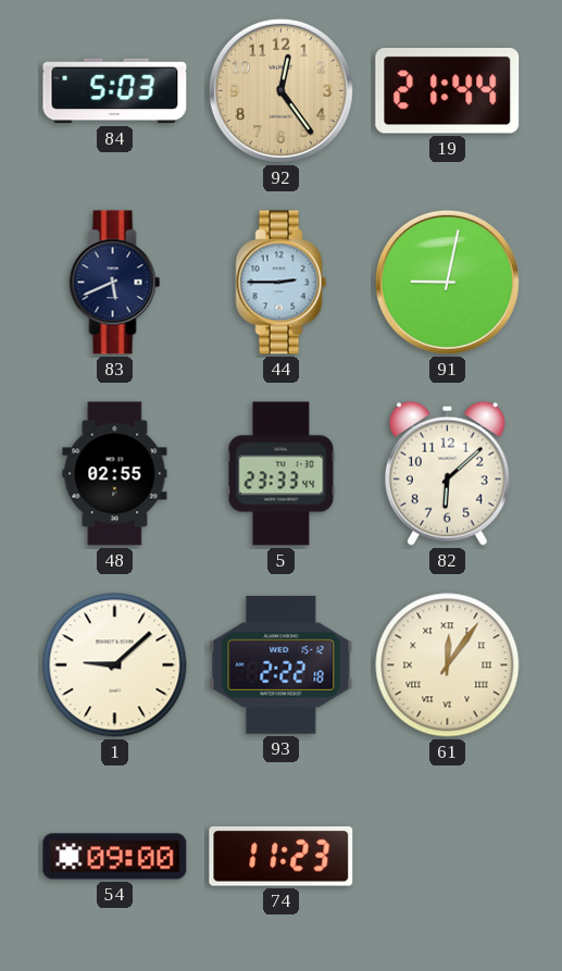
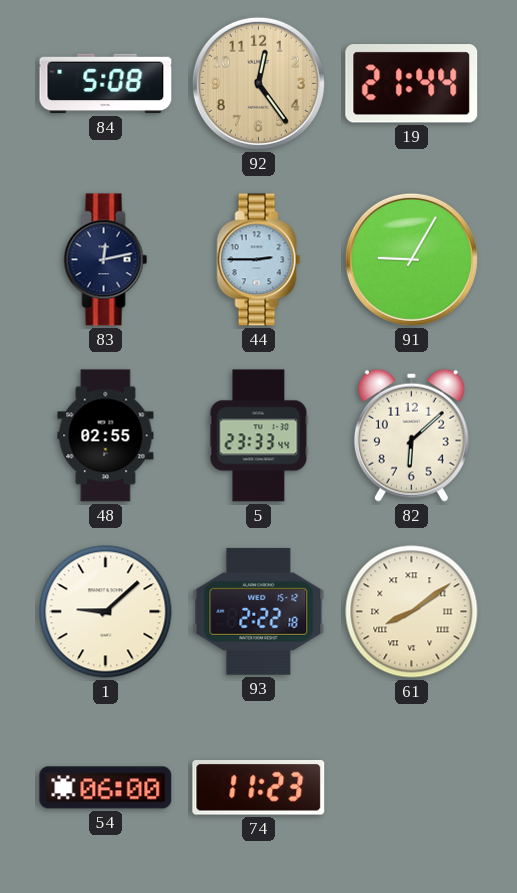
84: 5:03 -> 5:08 (106, 84)
83: 5:41 -> 12:13 (106, 260)
91: 9:02 -> 9:05 (411, 259)
61: 12:06 -> 8:09 (412, 612)
54: 09:00 -> 06:00 (106, 788)
